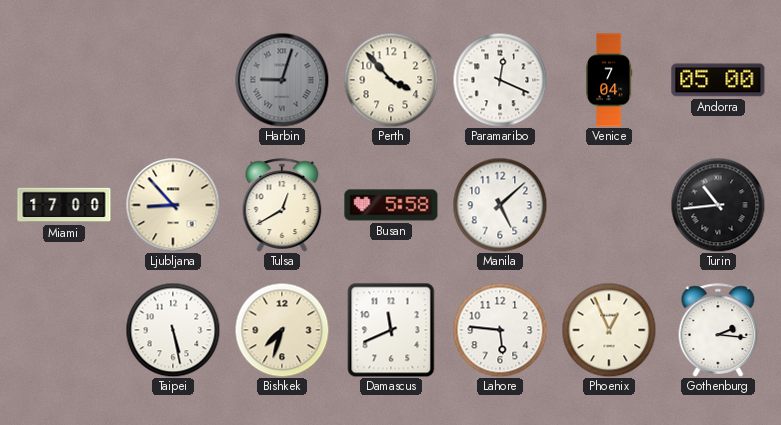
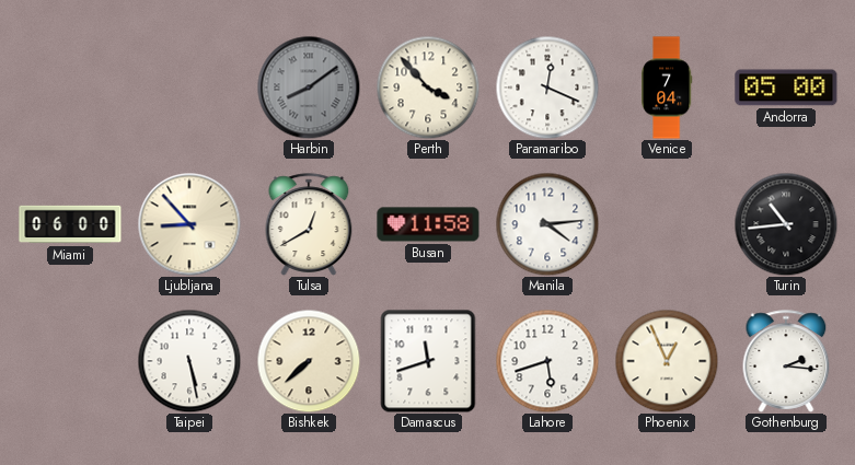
Harbin: 9:03 -> 8:09 (309, 88)
Miami: 17:00 -> 06:00 (70, 224)
Busan: 5:58 -> 11:58 (428, 224)
Manila: 5:08 -> 4:14 (547, 224)
Bishkek: 7:33 -> 7:38 (309, 361)
Damascus: 11:41 -> 11:42 (428, 361)
Lahore: 5:46 -> 5:42 (547, 361)
